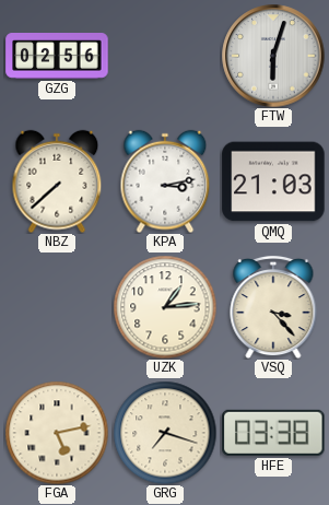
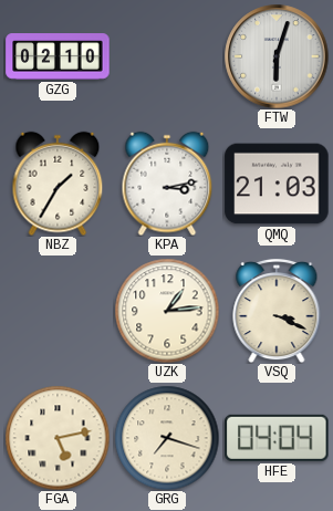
GZG: 02:56 -> 02:10 (58, 58)
NBZ: 7:38 -> 1:35 (58, 184)
VSQ: 3:23 -> 3:19 (277, 311)
HFE: 03:38 -> 04:04 (277, 438)
